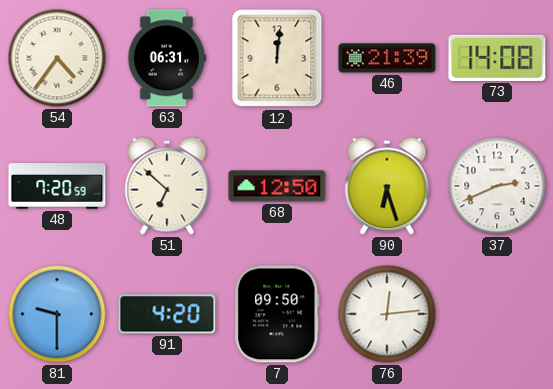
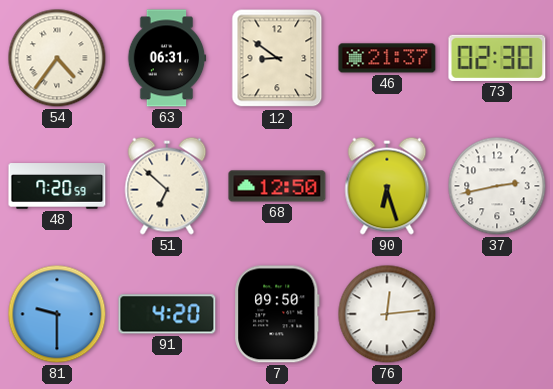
12: 12:01 -> 8:51 (277, 58)
46: 21:39 -> 21:37 (387, 58)
73: 14:08 -> 02:30 (497, 58)
37: 2:41 -> 2:43 (497, 186)
